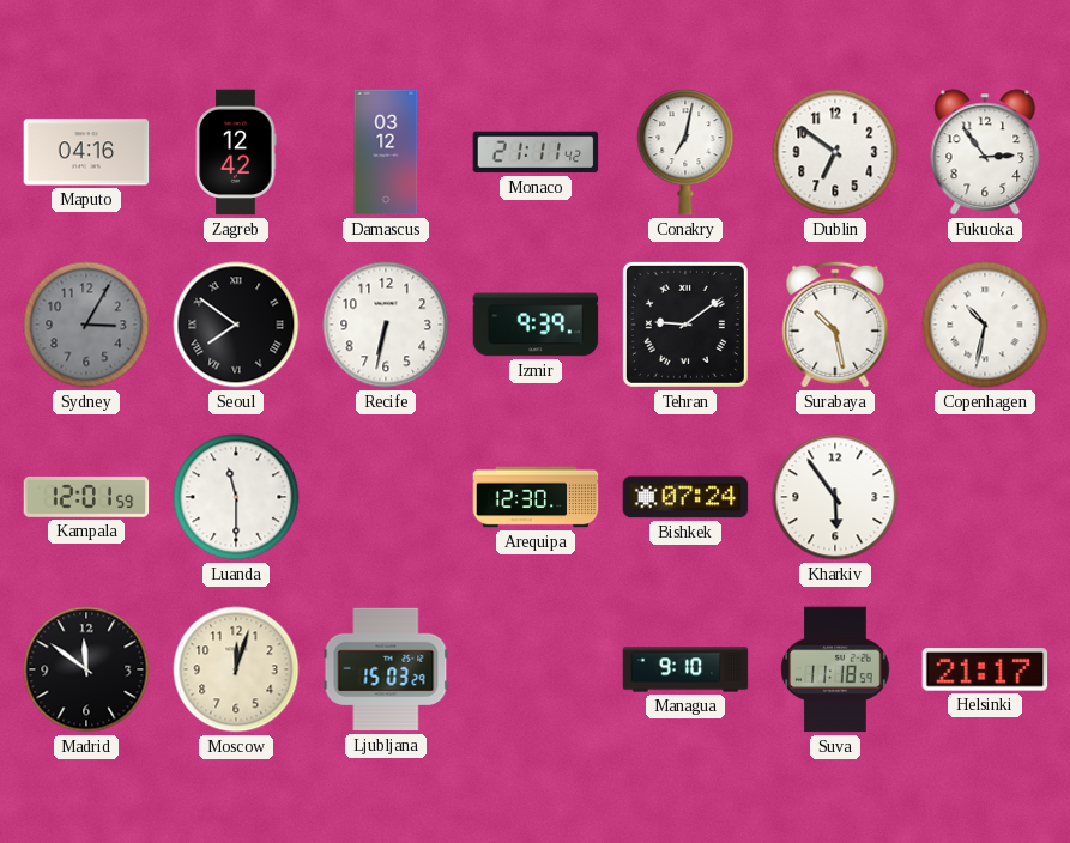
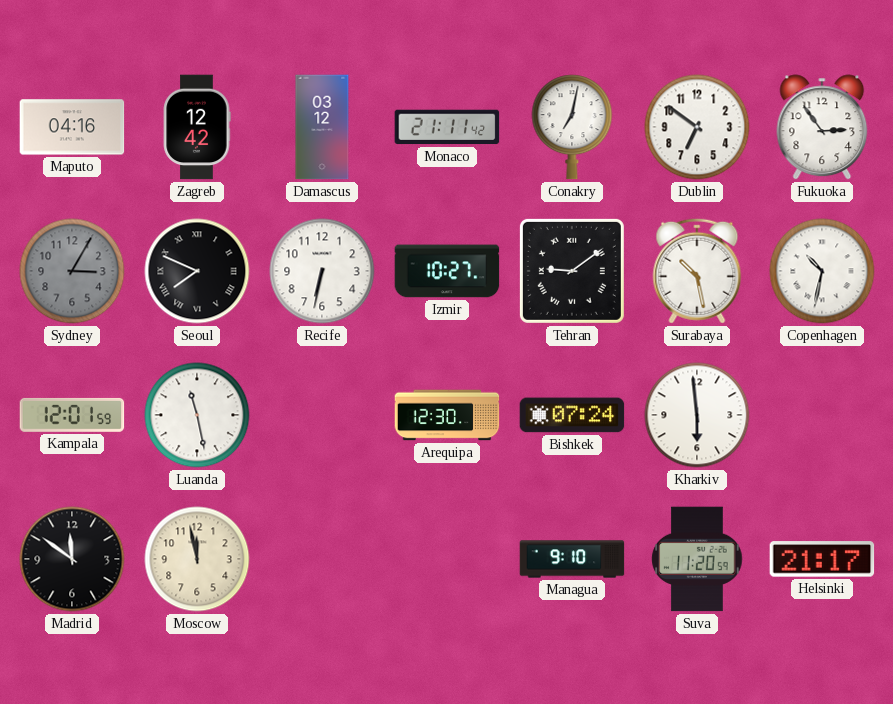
Seoul: 7:51 -> 7:49 (197, 271)
Izmir: 9:39 -> 10:27 (447, 271)
Luanda: 11:30 -> 11:28 (197, 415)
Kharkiv: 5:54 -> 5:59 (697, 415)
Moscow: 12:03 -> 11:58 (197, 559)
Ljubljana: 15:03 -> none (386, 669)
Suva: 11:18 -> 11:20 (697, 559)
